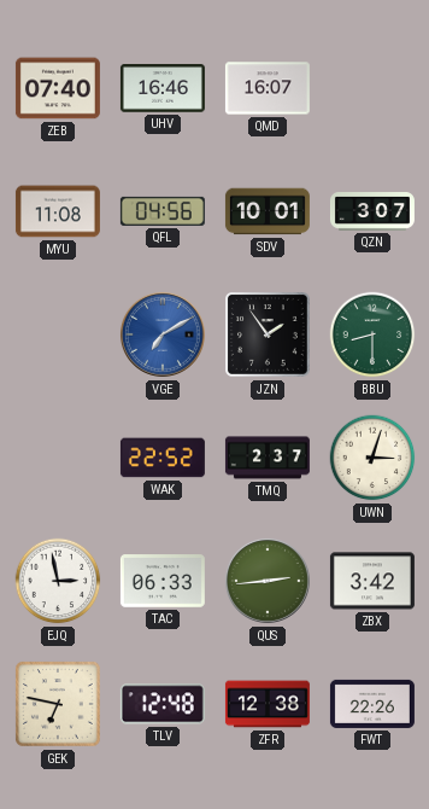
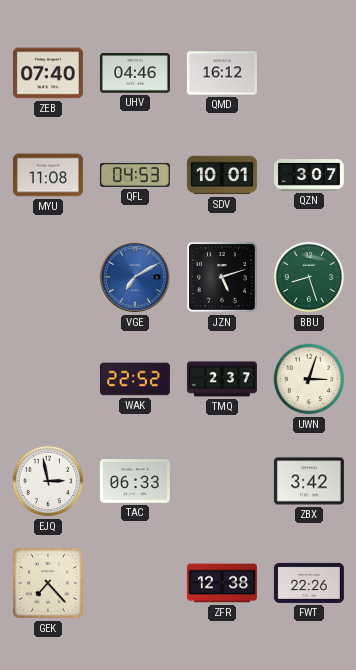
UHV: 16:46 -> 04:46 (135, 73)
QMD: 16:07 -> 16:12 (222, 73)
QFL: 04:56 -> 04:53 (135, 175)
JZN: 1:54 -> 5:12 (223, 278)
BBU: 8:30 -> 8:27 (309, 277)
QUS: 2:44 -> none (268, 581)
GEK: 6:47 -> 7:23 (49, 584)
TLV: 12:48 -> none (163, 704)
